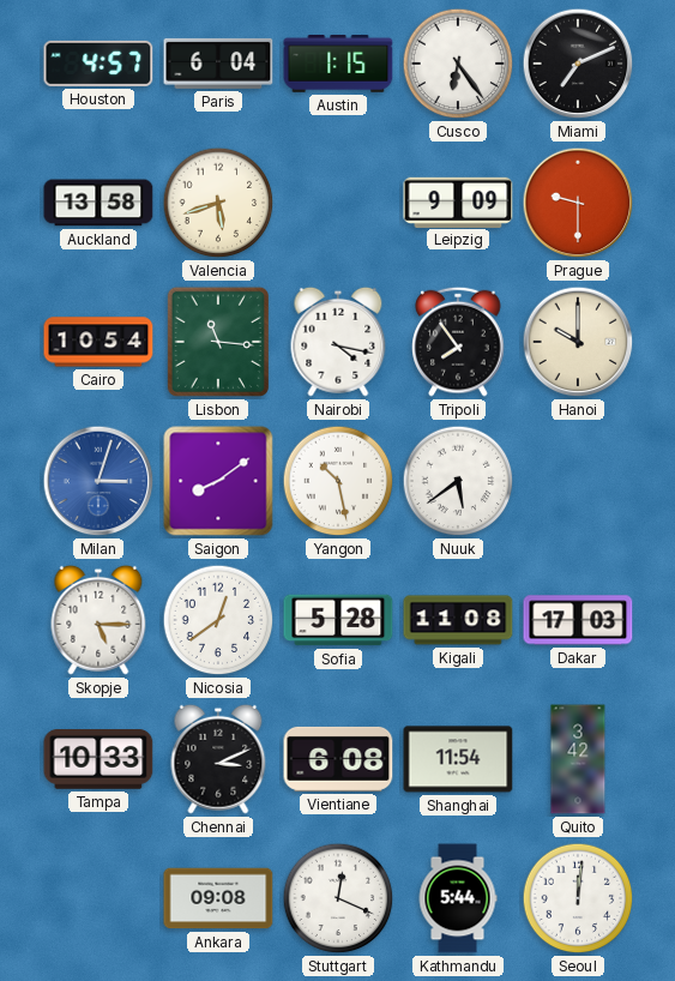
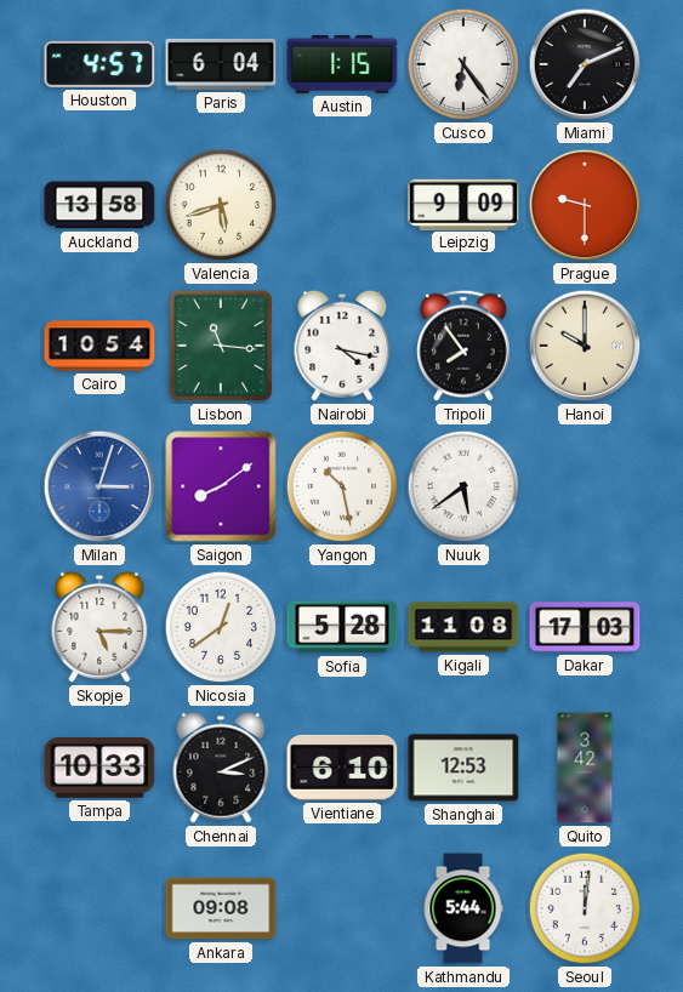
Vientiane: 6:08 -> 6:10 (342, 768)
Shanghai: 11:54 -> 12:53 (463, 768)
Stuttgart: 12:19 -> none (338, 898)
